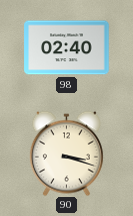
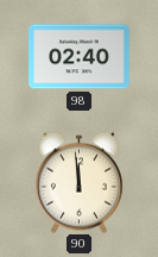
90: 3:18 -> 11:59 (78, 182)
